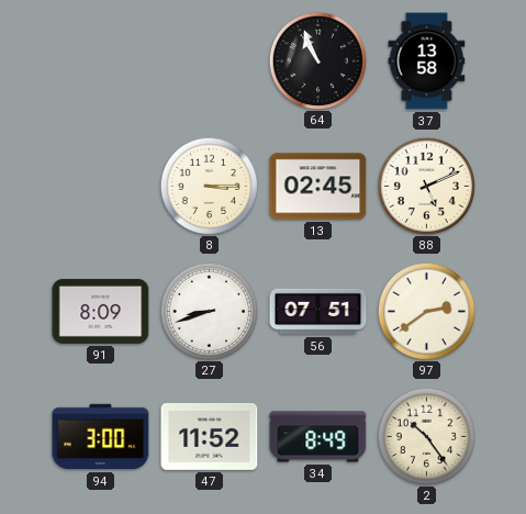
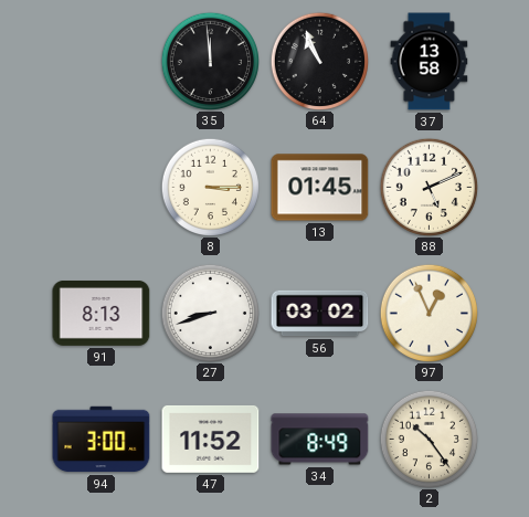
35: none -> 11:59 (210, 61)
13: 02:45 -> 01:45 (320, 188)
91: 8:09 -> 8:13 (102, 313)
56: 07:51 -> 03:02 (320, 314)
97: 2:39 -> 12:56 (429, 313)
